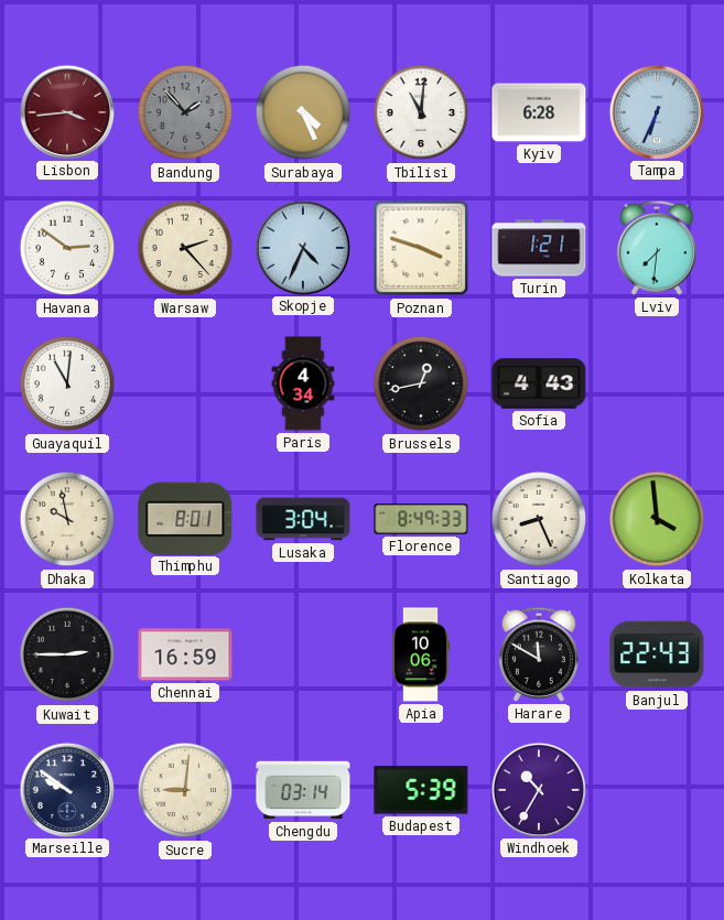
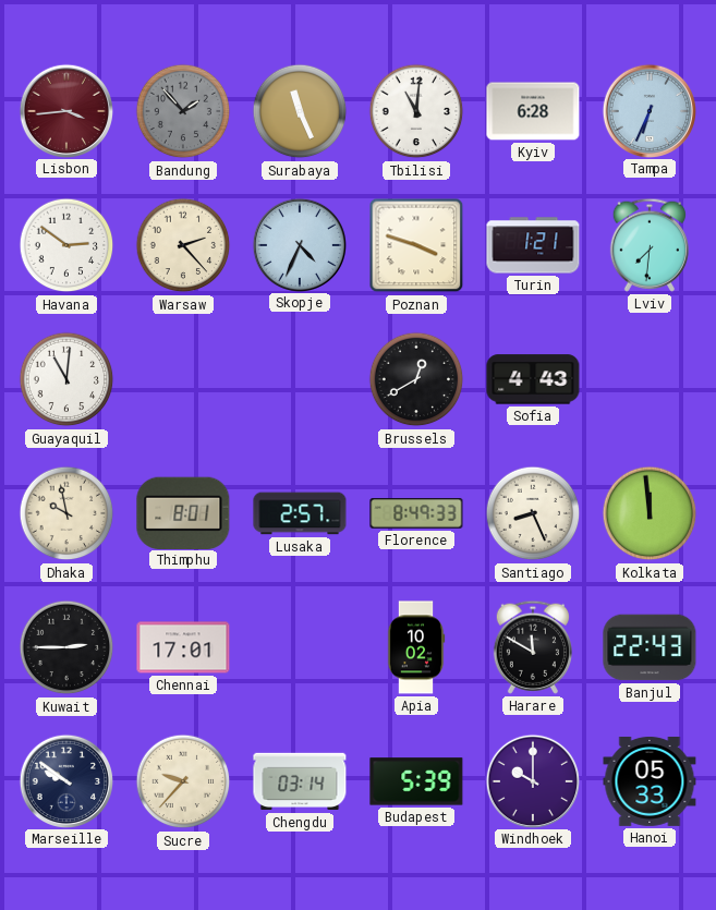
Surabaya: 4:26 -> 11:26 (300, 111)
Paris: 4:34 -> none (303, 383)
Brussels: 12:43 -> 12:40 (416, 379)
Lusaka: 3:04 -> 2:57 (300, 513)
Kolkata: 3:59 -> 11:59 (650, 513)
Chennai: 16:59 -> 17:01 (183, 647)
Apia: 10:06 -> 10:02 (416, 647)
Sucre: 9:01 -> 9:37 (183, 781)
Windhoek: 10:35 -> 10:00 (532, 780)
Hanoi: none -> 05:33 (650, 781)
